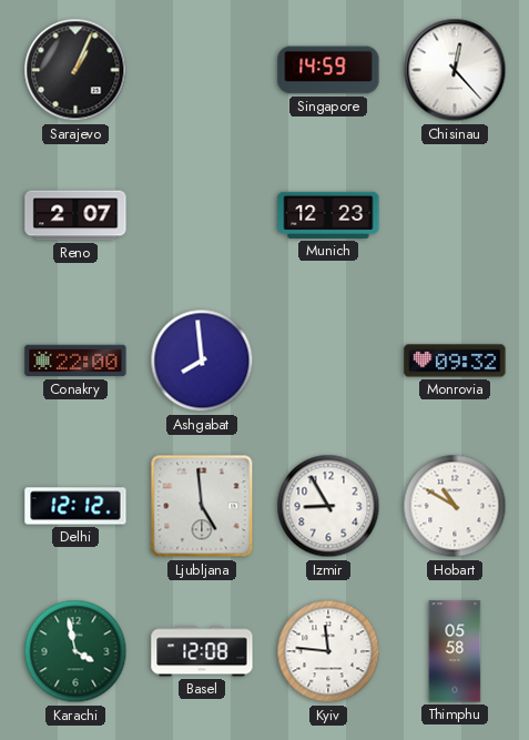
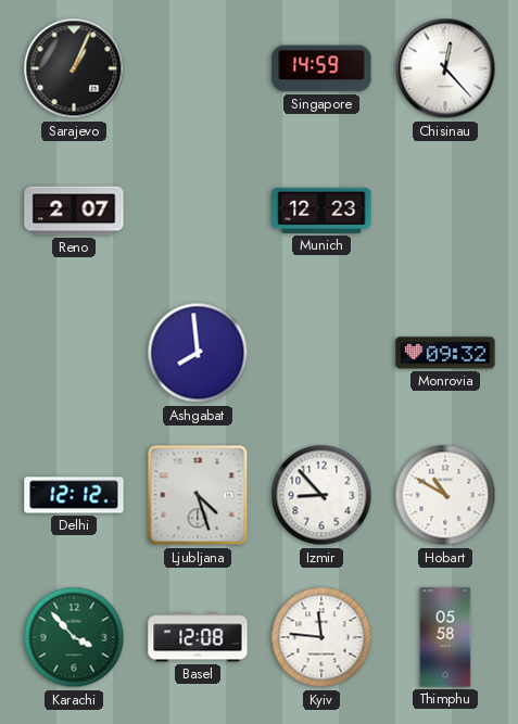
Conakry: 22:00 -> none (75, 361)
Ljubljana: 4:59 -> 4:27 (198, 495)
Izmir: 8:55 -> 8:53 (321, 495)
Karachi: 3:58 -> 3:53 (74, 637)
